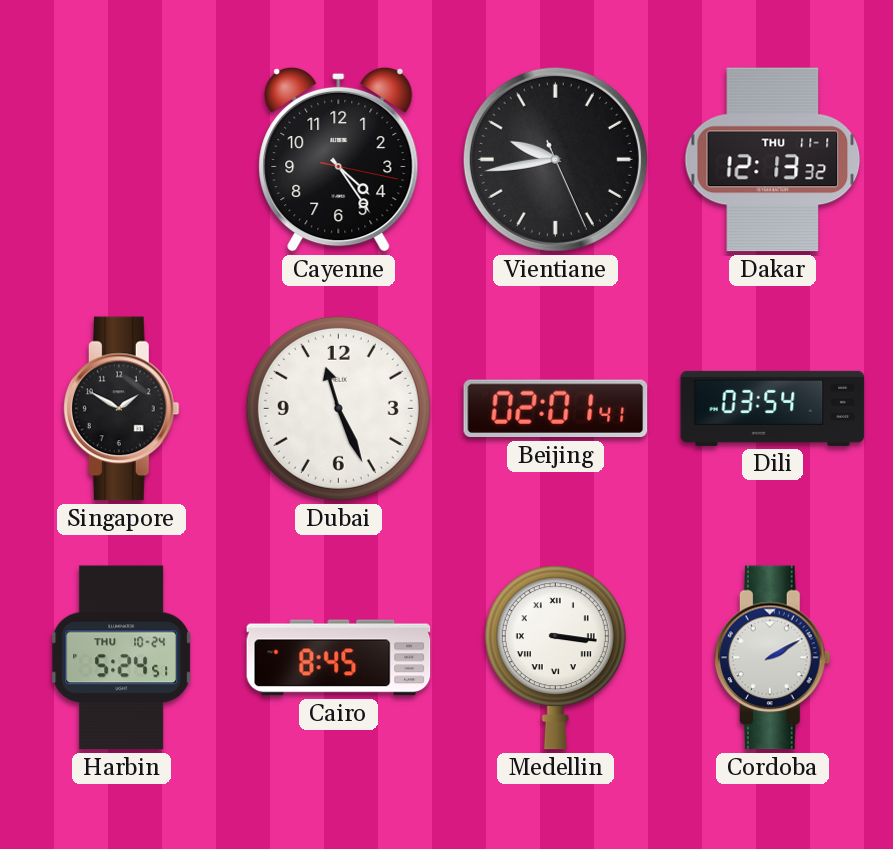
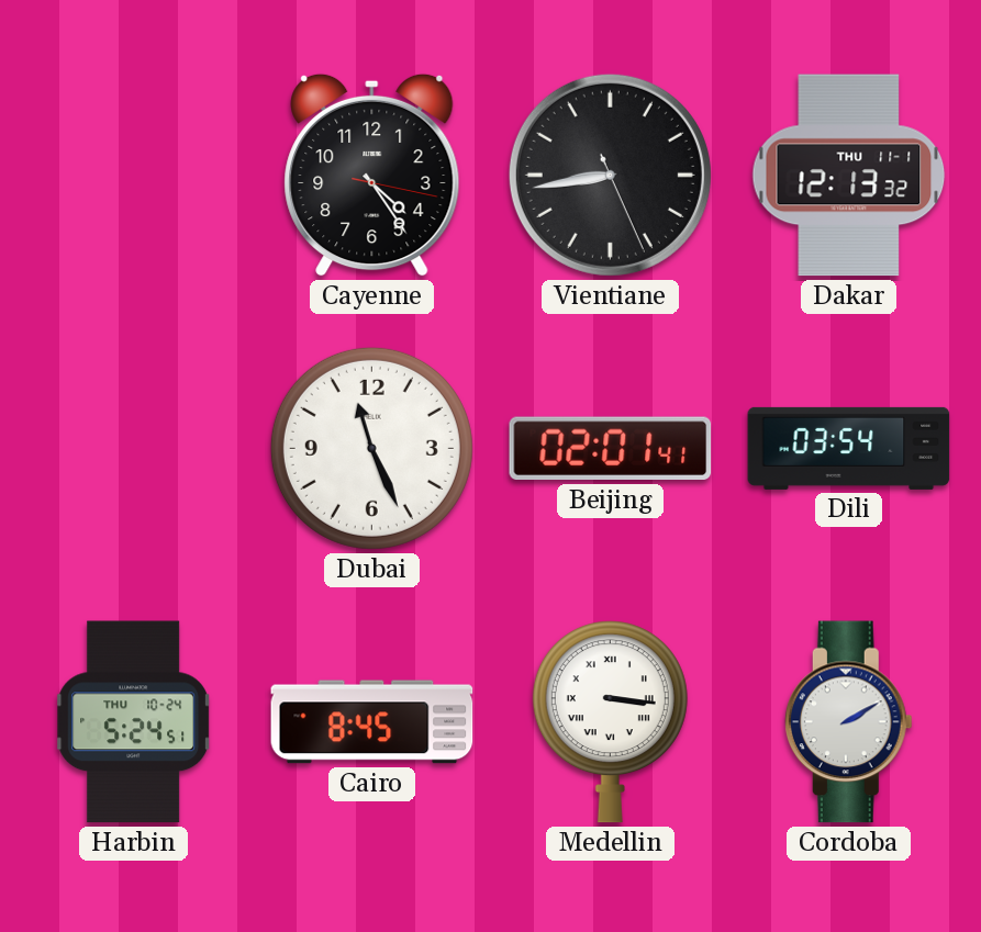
Vientiane: 9:43 -> 8:43 (610, 175)
Singapore: 1:50 -> none (121, 409)
